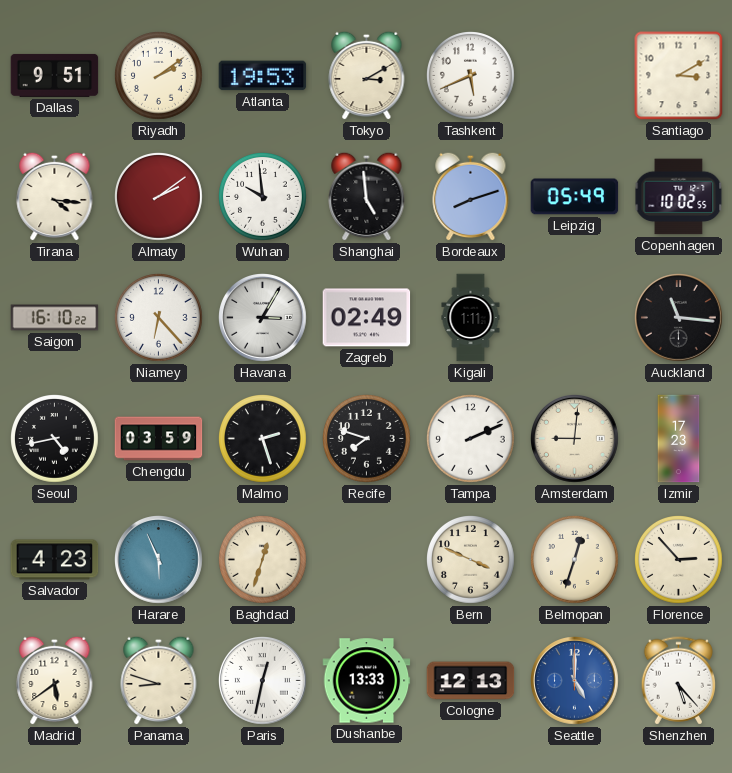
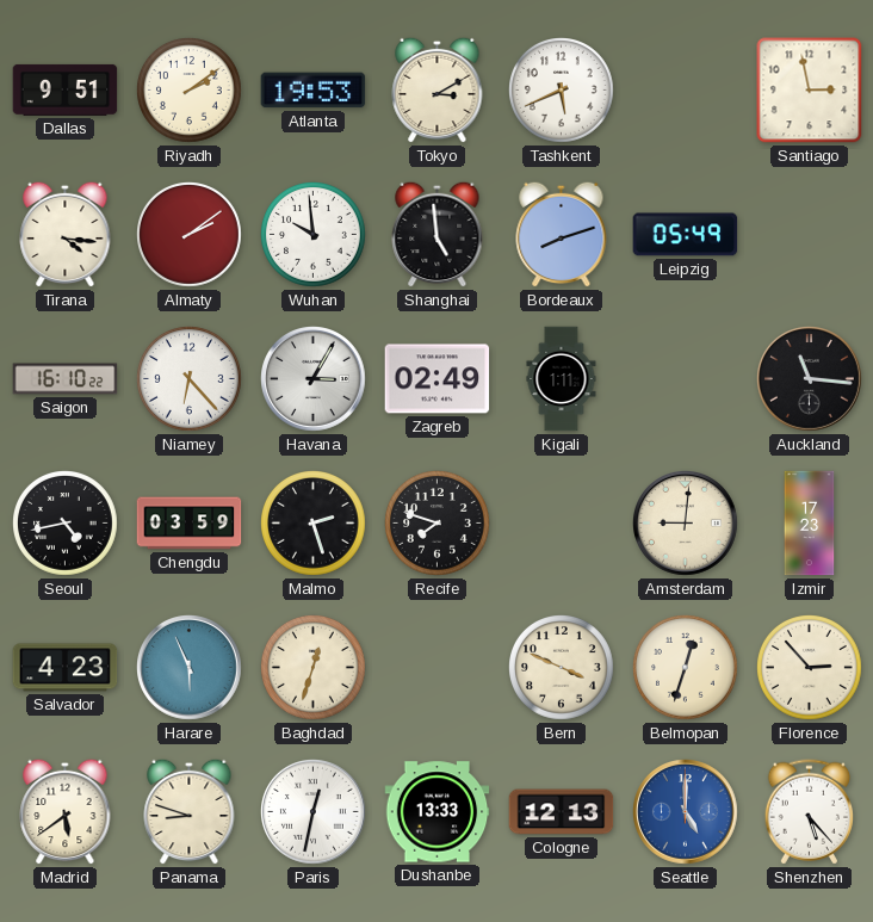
Santiago: 3:10 -> 2:58 (810, 91)
Copenhagen: 10:02 -> none (679, 197)
Tampa: 2:11 -> none (471, 439)
